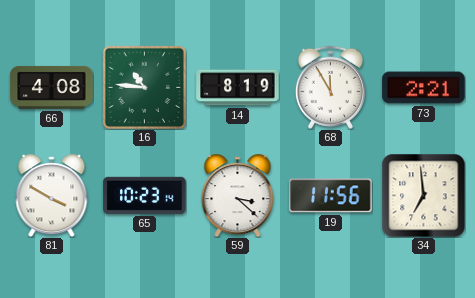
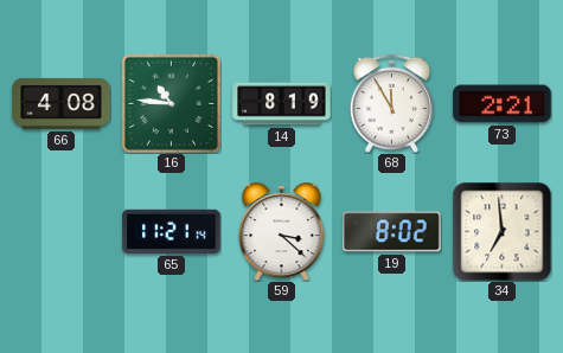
81: 3:50 -> none (52, 196)
65: 10:23 -> 11:21 (172, 231)
19: 11:56 -> 8:02 (392, 232)
